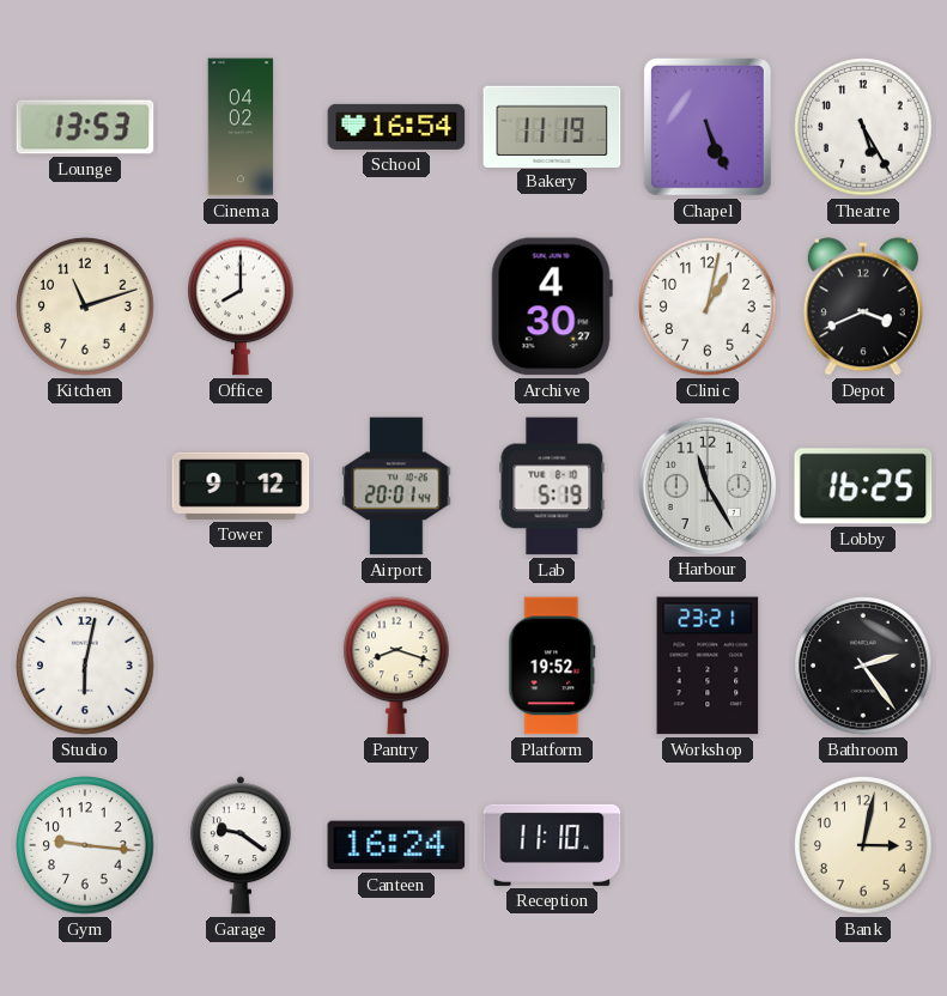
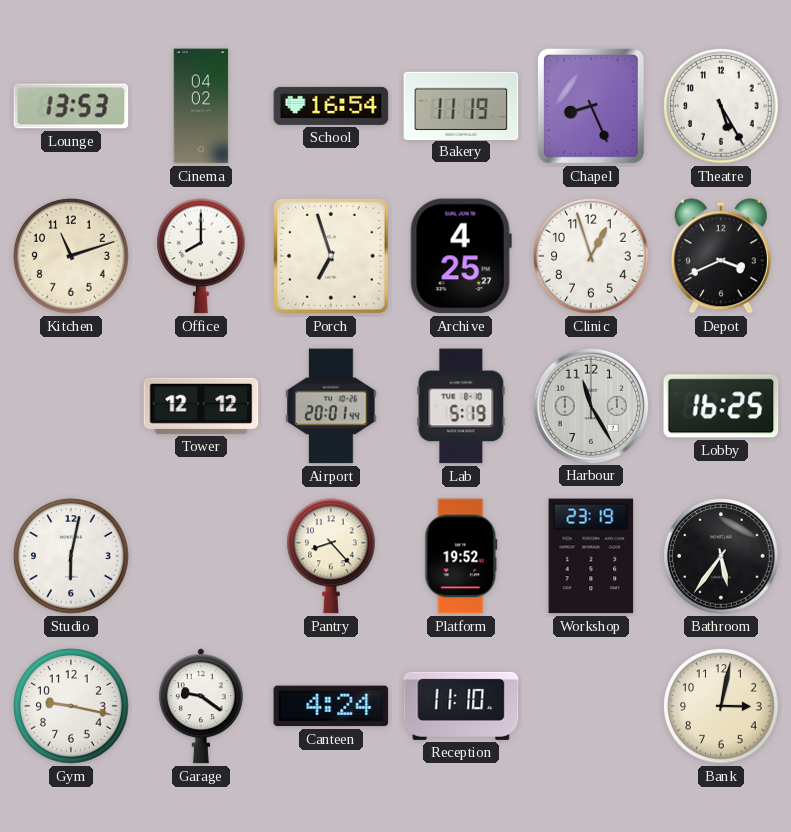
Chapel: 5:26 -> 8:26 (591, 106)
Porch: none -> 6:57 (331, 256)
Archive: 4:30 -> 4:25 (461, 256)
Clinic: 1:02 -> 12:57 (591, 256)
Tower: 9:12 -> 12:12 (201, 406)
Pantry: 8:18 -> 8:23 (332, 556)
Workshop: 23:21 -> 23:19 (591, 556)
Bathroom: 2:24 -> 5:36 (721, 556)
Gym: 9:16 -> 9:17 (71, 706)
Canteen: 16:24 -> 4:24 (331, 706)
